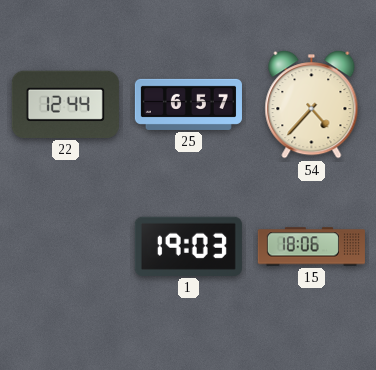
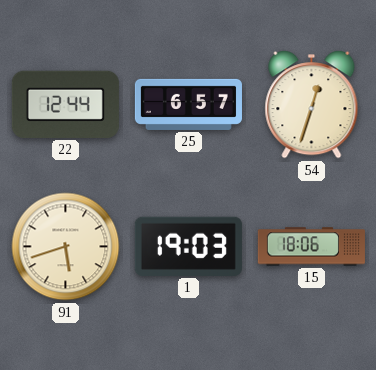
54: 4:37 -> 12:33 (312, 105)
91: none -> 5:42 (66, 247)
